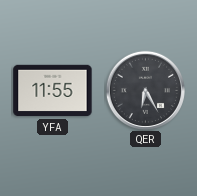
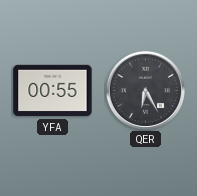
YFA: 11:55 -> 00:55 (53, 91)
